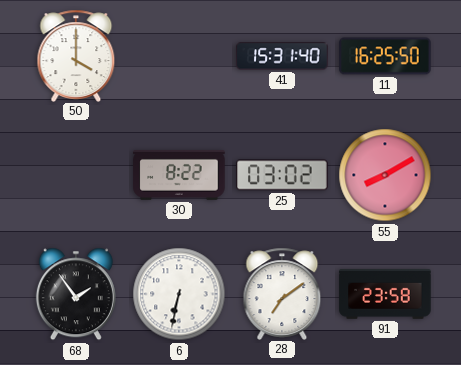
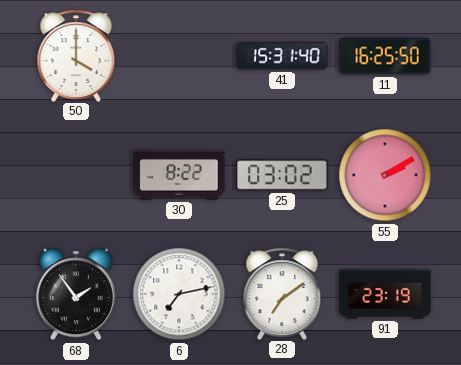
55: 8:10 -> 2:10 (385, 175)
6: 6:32 -> 7:13 (179, 294)
91: 23:58 -> 23:19 (385, 294)
